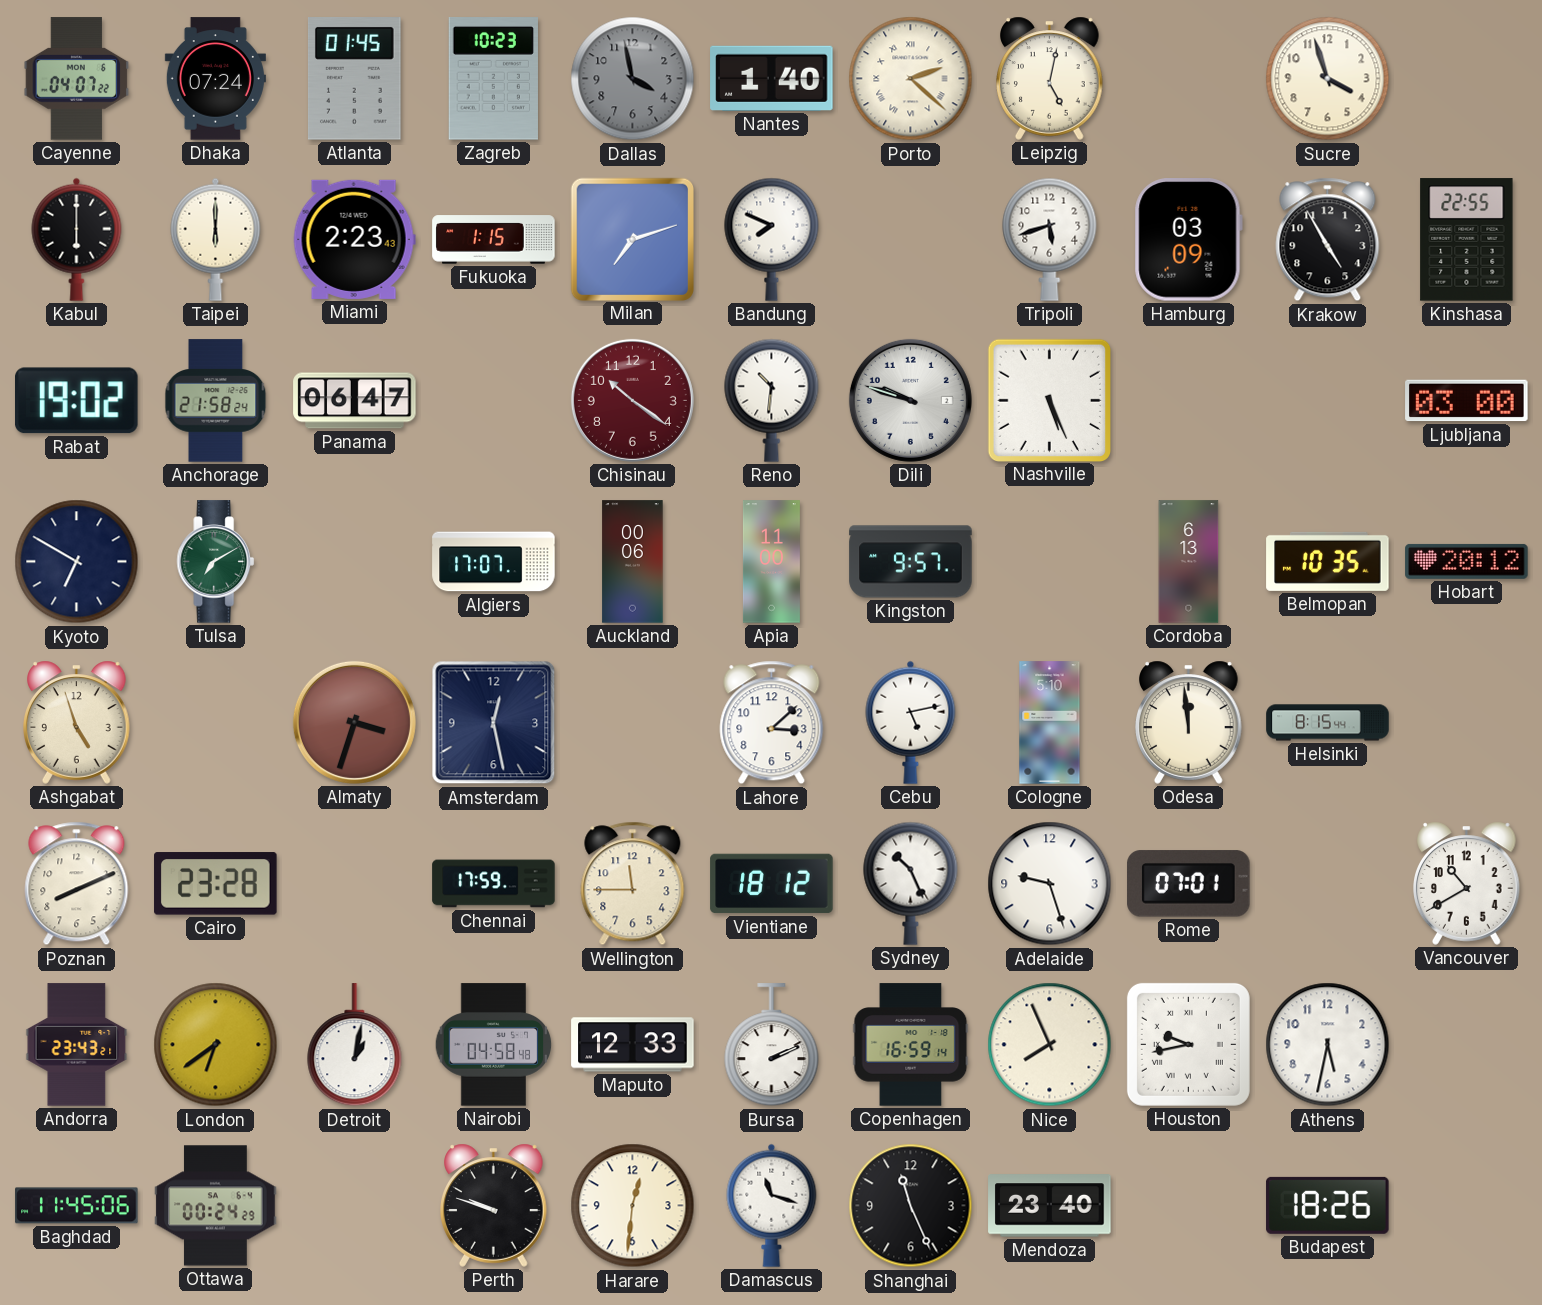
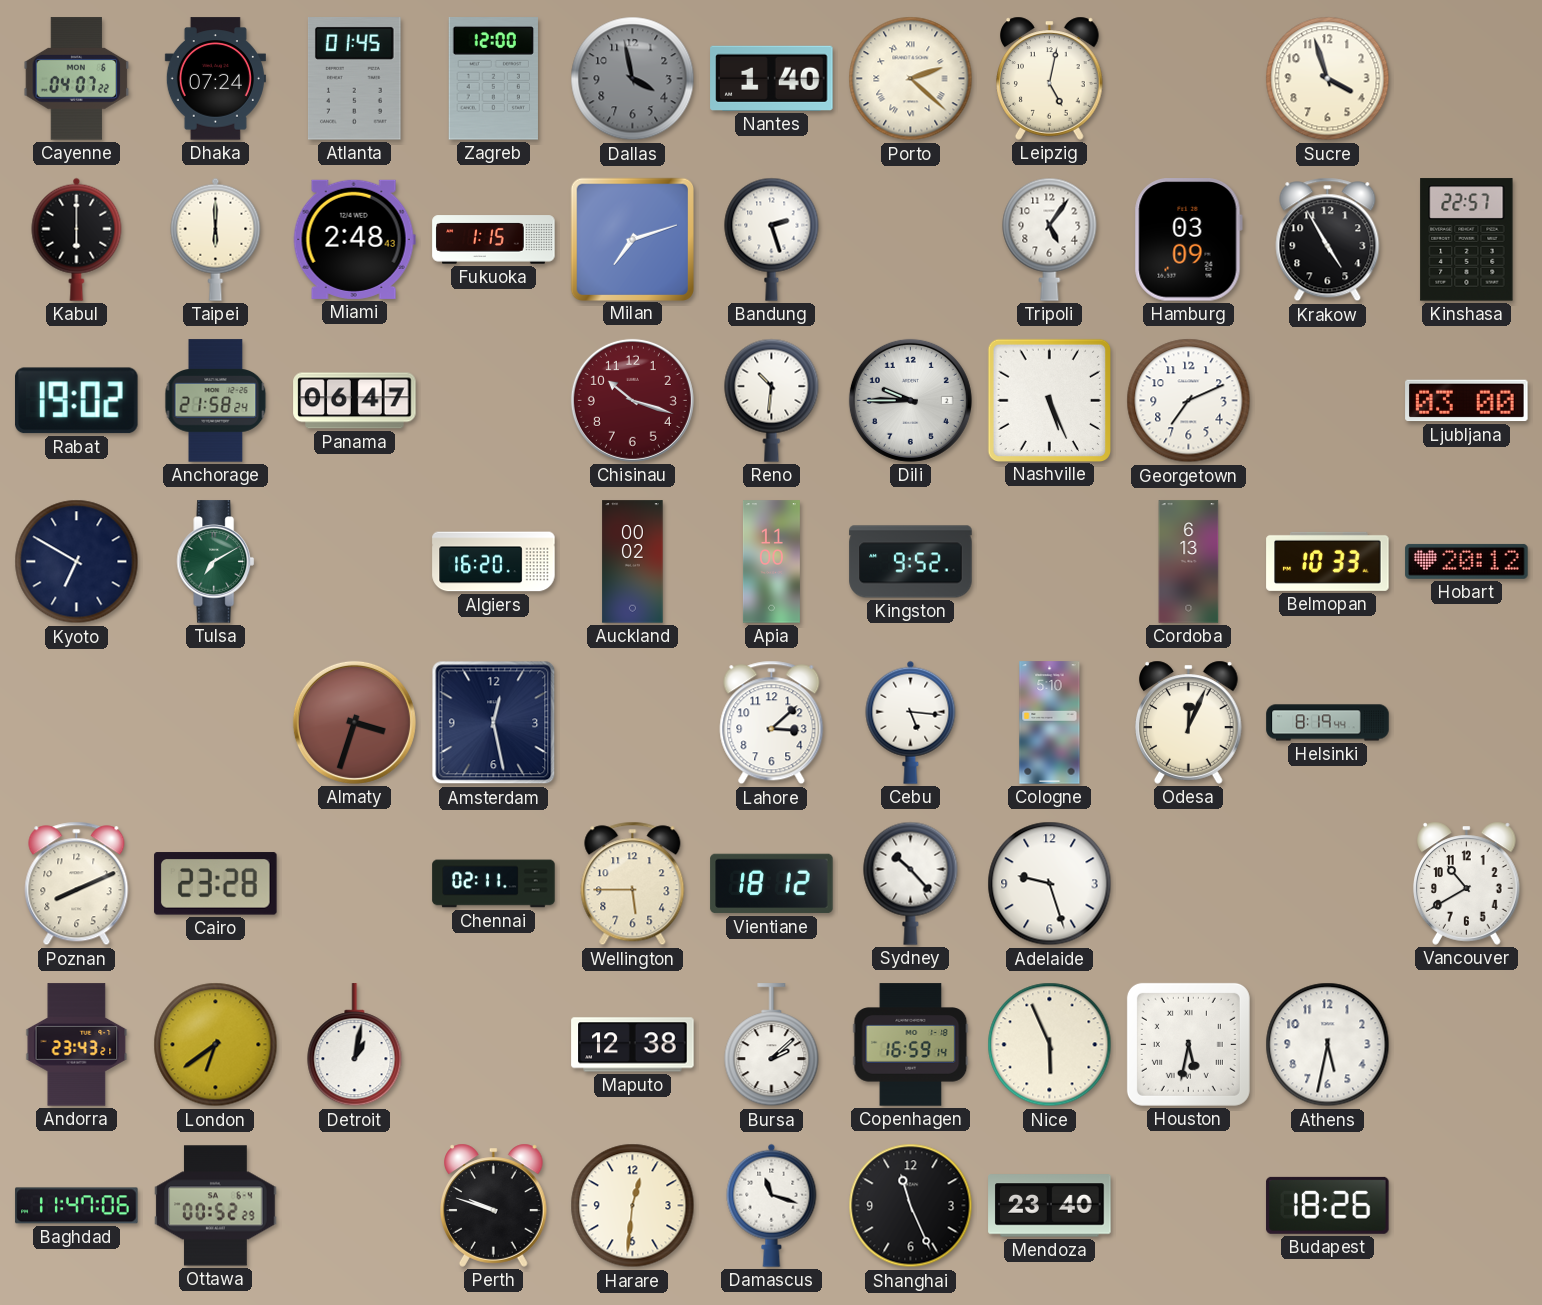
Zagreb: 10:23 -> 12:00 (493, 79)
Miami: 2:23 -> 2:48 (354, 239)
Bandung: 7:49 -> 2:27 (772, 239)
Tripoli: 5:42 -> 5:06 (1050, 239)
Kinshasa: 22:55 -> 22:57 (1467, 240)
Chisinau: 10:21 -> 10:18 (632, 400)
Dili: 9:48 -> 9:45 (910, 400)
Georgetown: none -> 7:11 (1189, 401)
Algiers: 17:07 -> 16:20 (494, 562)
Auckland: 00:06 -> 00:02 (633, 562)
Kingston: 9:57 -> 9:52 (911, 562)
Belmopan: 10:35 -> 10:33 (1328, 561)
Ashgabat: 4:57 -> none (77, 722)
Cebu: 5:13 -> 5:16 (911, 722)
Odesa: 11:59 -> 12:04 (1189, 722)
Helsinki: 8:15 -> 8:19 (1328, 723)
Chennai: 17:59 -> 02:11 (494, 884)
Wellington: 11:45 -> 5:45 (633, 884)
Sydney: 10:26 -> 10:23 (911, 883)
Rome: 07:01 -> none (1189, 884)
Nairobi: 04:58 -> none (494, 1045)
Maputo: 12:33 -> 12:38 (633, 1045)
Bursa: 2:11 -> 2:08 (772, 1045)
Nice: 7:56 -> 5:56 (1050, 1045)
Houston: 9:43 -> 5:32 (1188, 1044)
Baghdad: 11:45 -> 11:47 (77, 1206)
Ottawa: 00:24 -> 00:52 (216, 1206)
